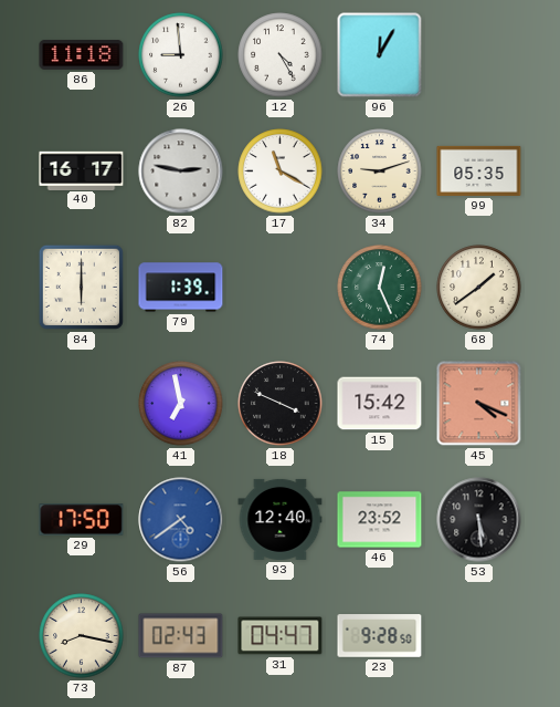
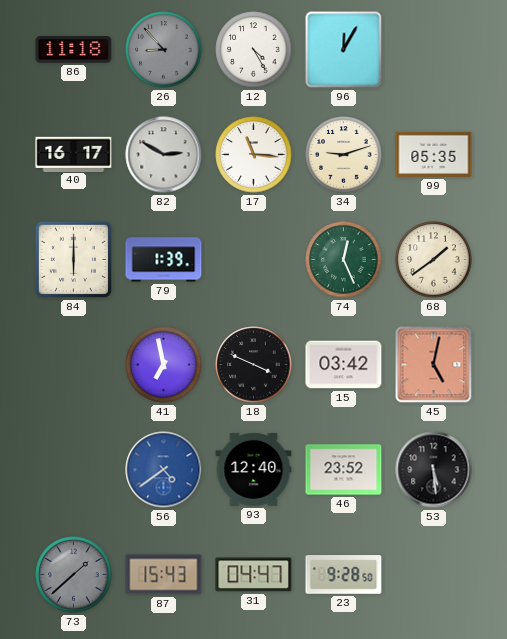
26: 8:59 -> 8:53 (164, 50)
26 dial: white -> grey (164, 50)
82: 2:47 -> 2:50 (164, 155)
17: 11:20 -> 11:16 (254, 155)
15: 15:42 -> 03:42 (344, 365)
45: 4:19 -> 5:02 (434, 365)
29: 17:50 -> none (82, 520)
73: 8:17 -> 1:38 (74, 575)
73 dial: cream -> grey (74, 575)
87: 02:43 -> 15:43 (164, 575)
